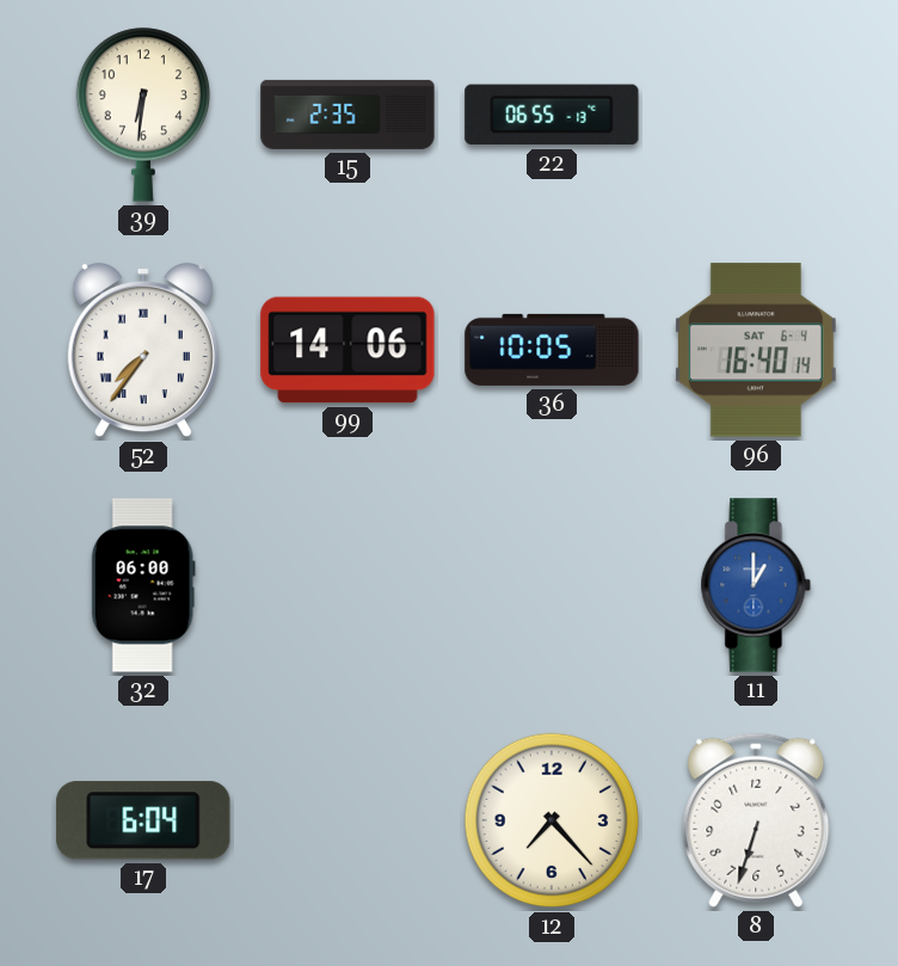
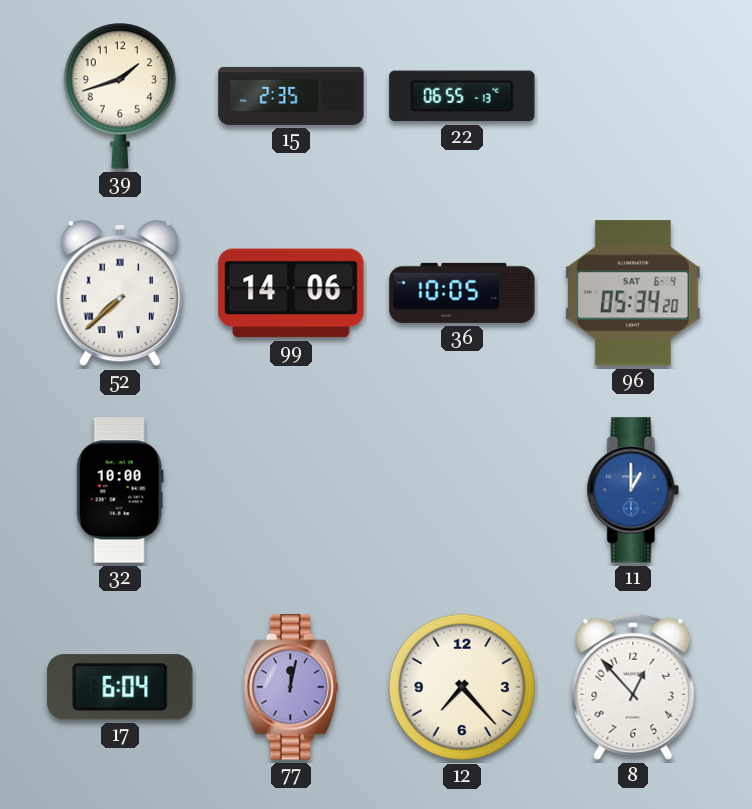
39: 6:31 -> 1:42 (119, 96)
52: 7:36 -> 7:38 (120, 293)
96: 16:40 -> 05:34 (633, 293)
32: 06:00 -> 10:00 (120, 490)
77: none -> 12:02 (291, 687)
8: 6:33 -> 12:53 (633, 687)
